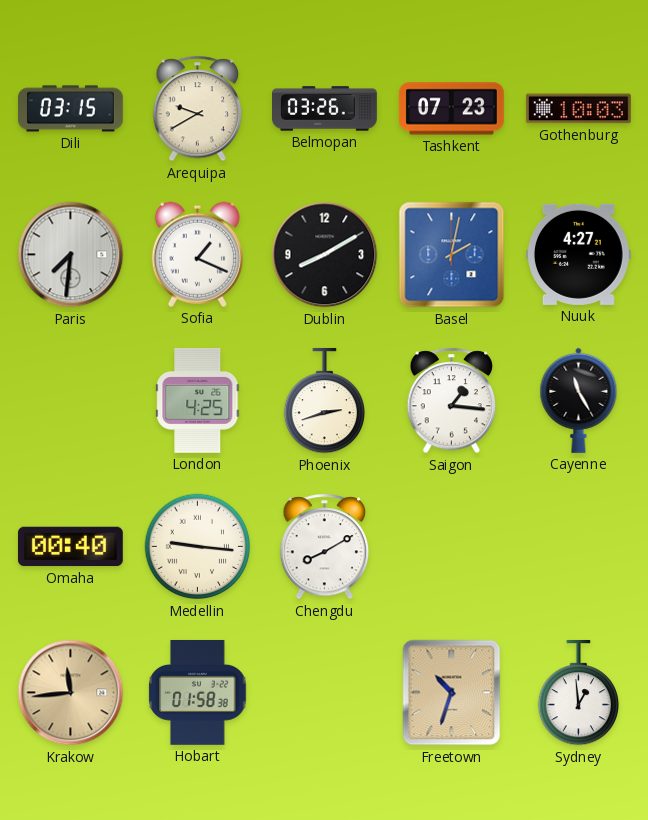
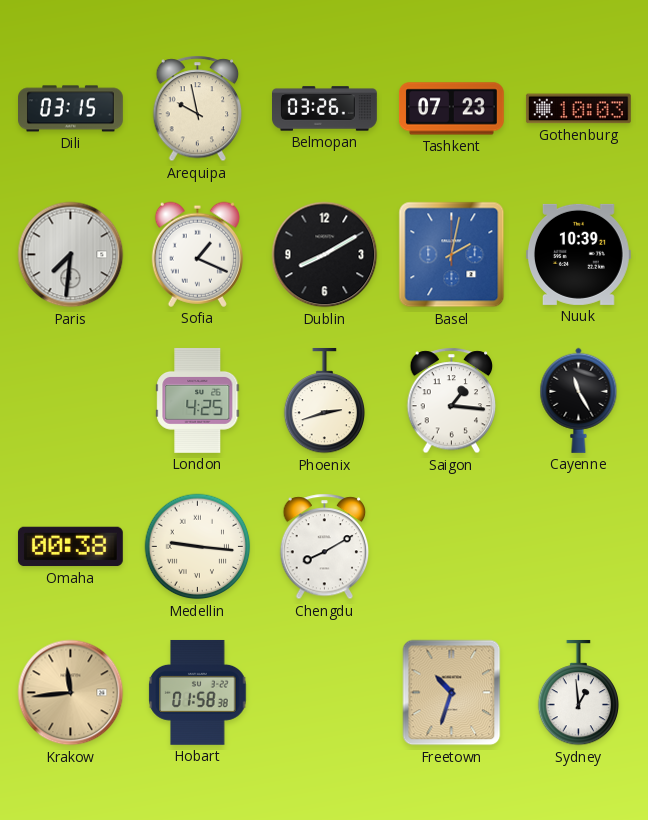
Arequipa: 9:40 -> 9:58 (198, 109)
Nuuk: 4:27 -> 10:39 (578, 254)
Omaha: 00:40 -> 00:38 (70, 547)
